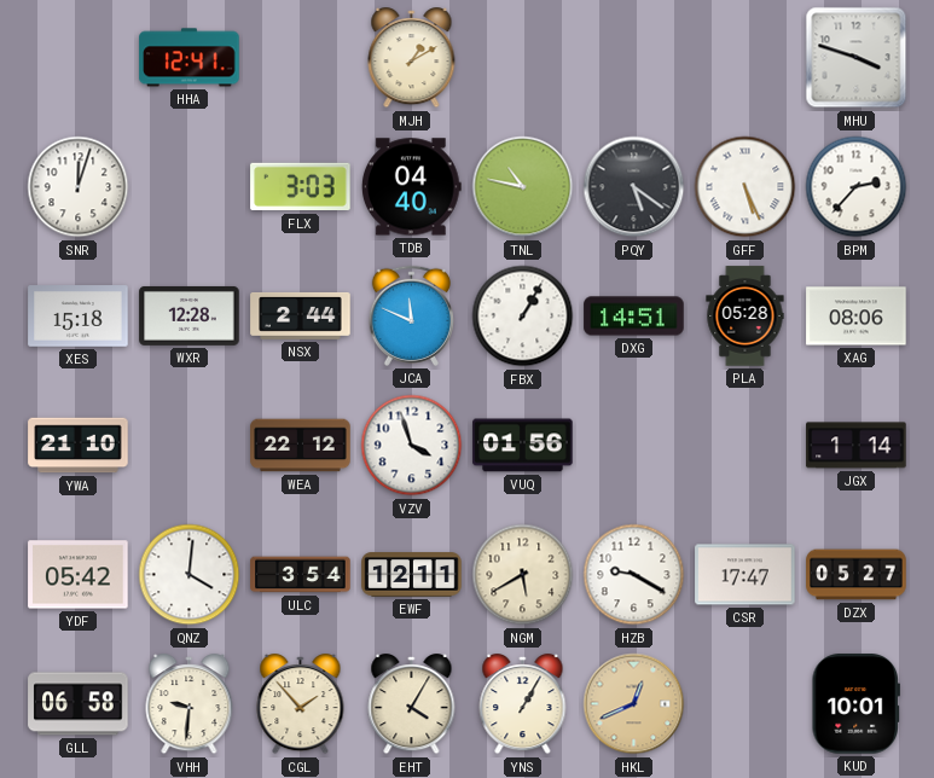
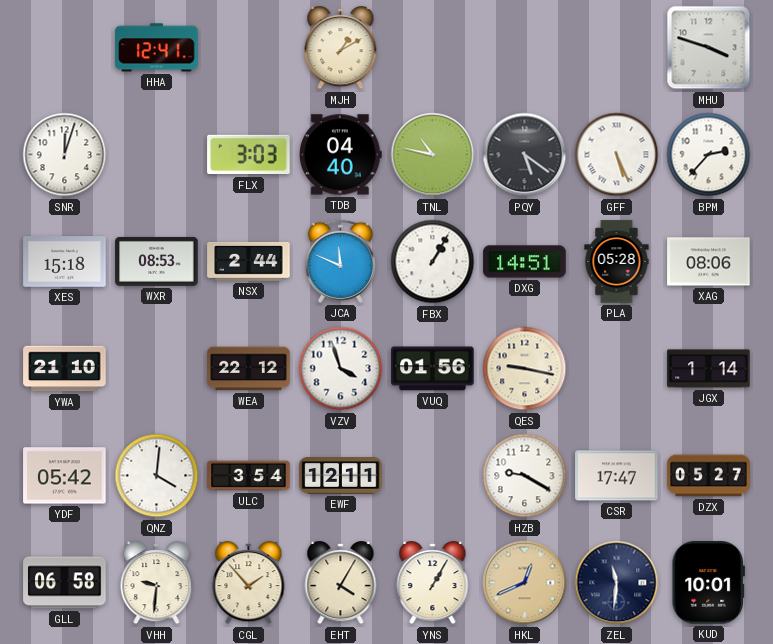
WXR: 12:28 -> 08:53 (157, 261)
QES: none -> 9:17 (525, 369)
NGM: 5:40 -> none (523, 575)
ZEL: none -> 11:31 (617, 583)
